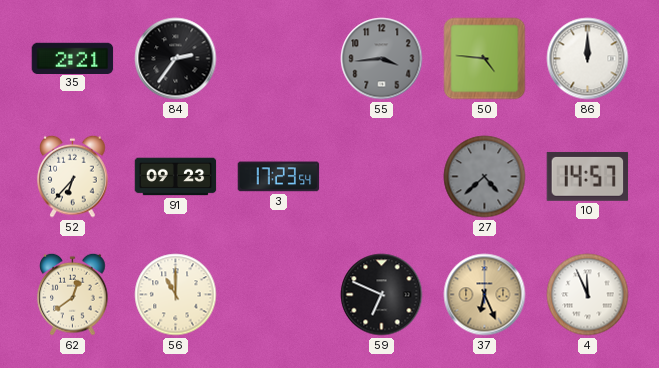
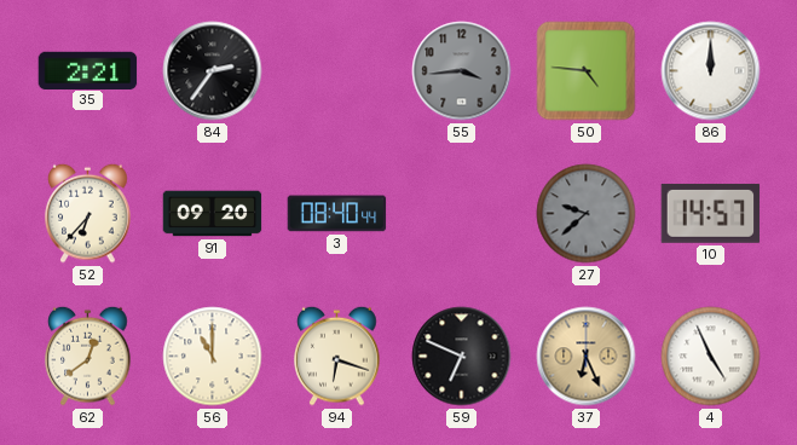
91: 09:23 -> 09:20 (213, 214)
3: 17:23 -> 08:40 (337, 214)
27: 4:38 -> 9:38 (587, 214)
94: none -> 6:18 (337, 356)
4: 11:56 -> 4:56 (711, 357)
